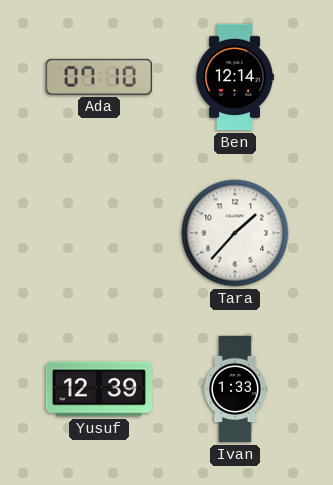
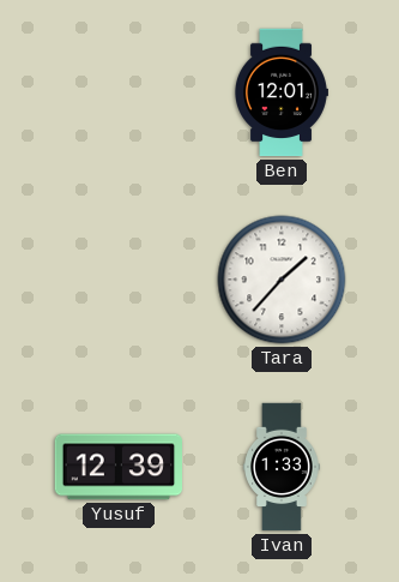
Ada: 07:10 -> none (99, 77)
Ben: 12:14 -> 12:01 (282, 92)
